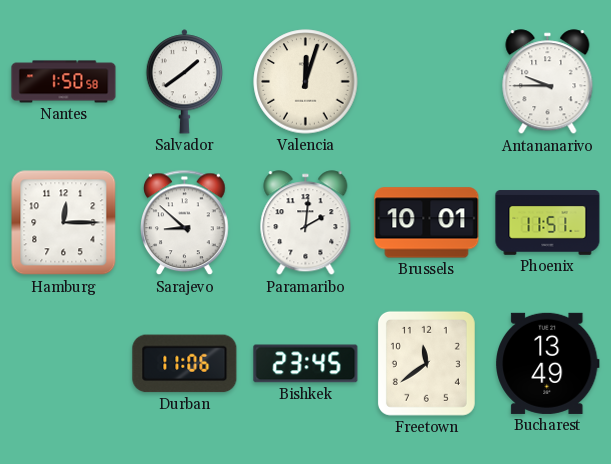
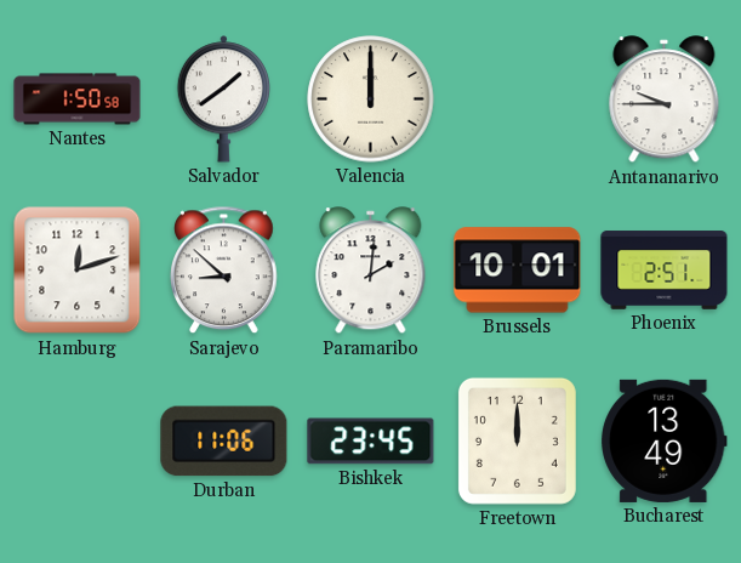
Valencia: 12:03 -> 12:00 (371, 99)
Hamburg: 12:15 -> 12:12 (78, 271)
Phoenix: 11:51 -> 2:51 (665, 271)
Freetown: 11:39 -> 12:00 (517, 440)
